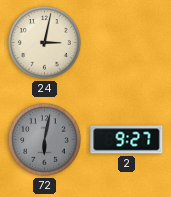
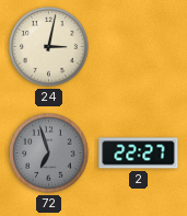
72: 6:02 -> 6:57 (49, 154)
2: 9:27 -> 22:27 (139, 154)
